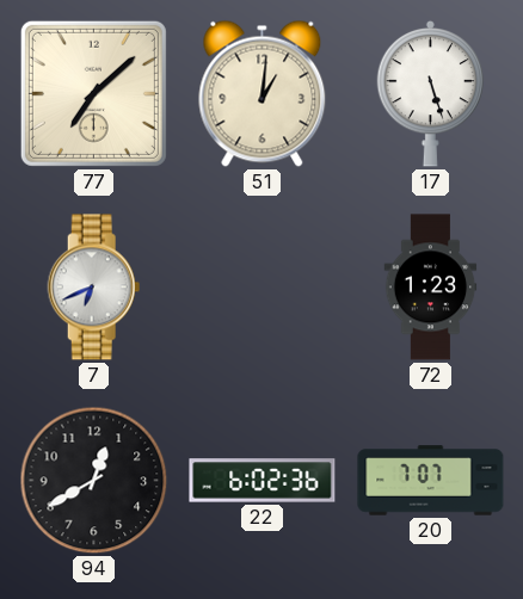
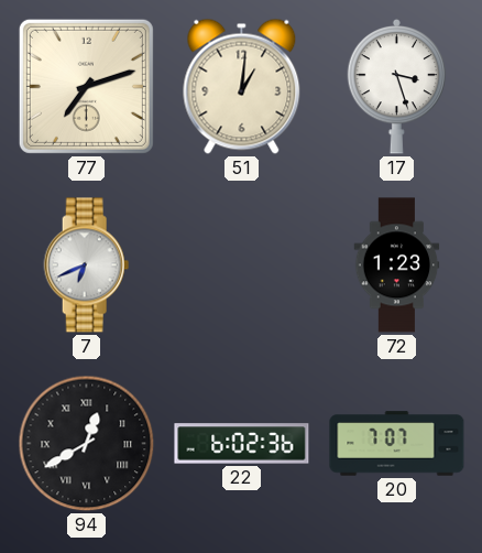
77: 7:08 -> 7:12 (86, 86)
17: 5:27 -> 3:27 (397, 86)
94 numerals: Arabic -> Roman (87, 444)
